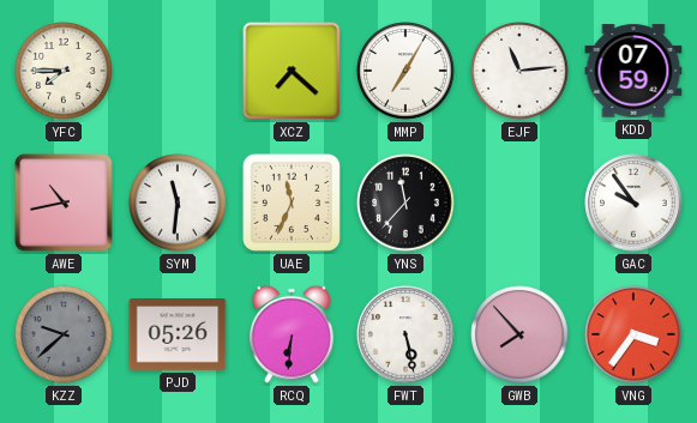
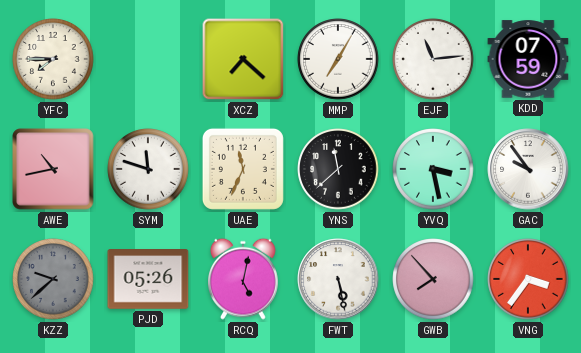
SYM: 11:31 -> 11:48 (148, 169)
YNS: 11:37 -> 11:38 (338, 169)
YVQ: none -> 3:28 (433, 169)
RCQ: 6:31 -> 5:02 (244, 279)
